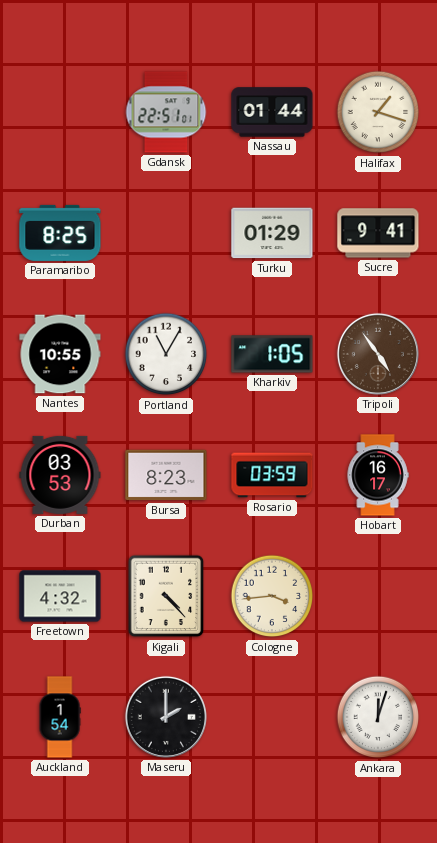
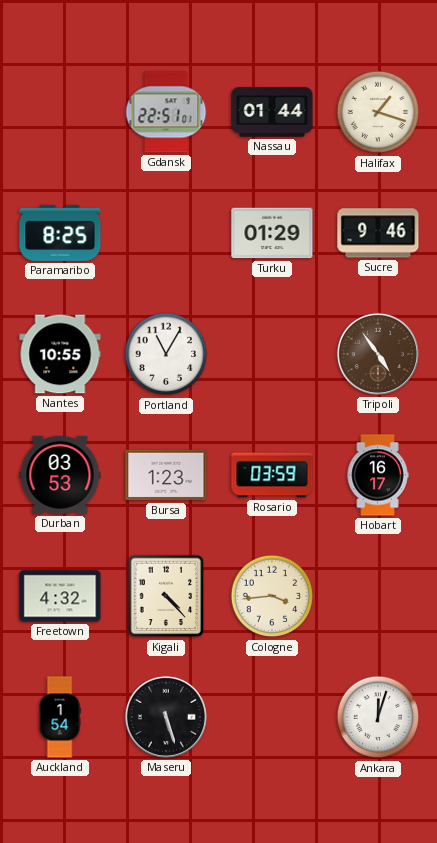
Sucre: 9:41 -> 9:46 (378, 233)
Kharkiv: 1:05 -> none (272, 354)
Bursa: 8:23 -> 1:23 (166, 475)
Maseru: 2:00 -> 5:27 (166, 717)
